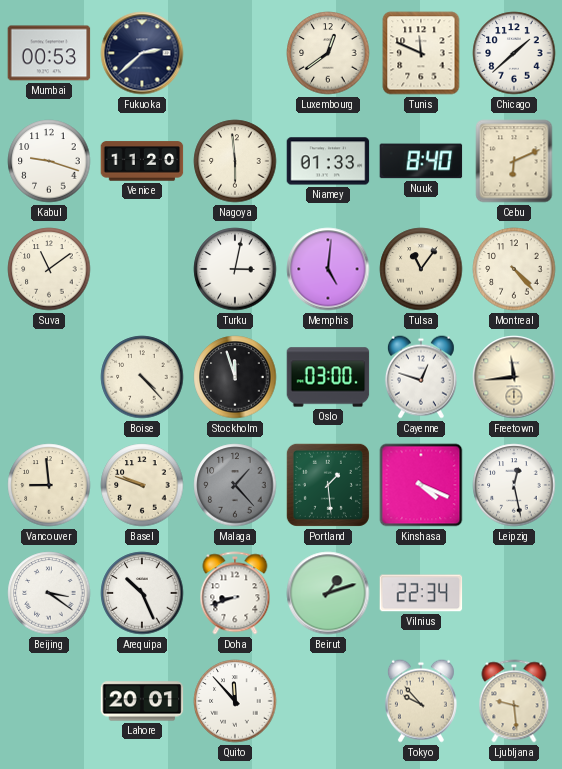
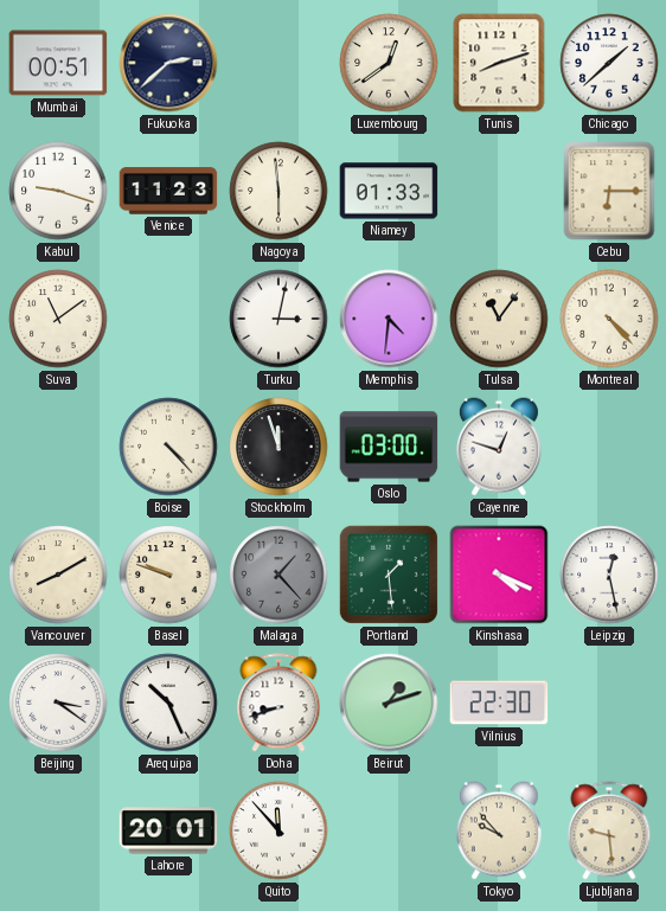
Mumbai: 00:53 -> 00:51 (58, 63)
Tunis: 11:49 -> 8:12 (499, 63)
Venice: 11:20 -> 11:23 (168, 191)
Nuuk: 8:40 -> none (421, 161)
Cebu: 6:11 -> 6:15 (609, 191)
Memphis: 5:01 -> 4:31 (389, 319)
Freetown: 11:44 -> none (514, 377)
Vancouver: 8:59 -> 8:10 (58, 575)
Vilnius: 22:34 -> 22:30 (499, 703)
